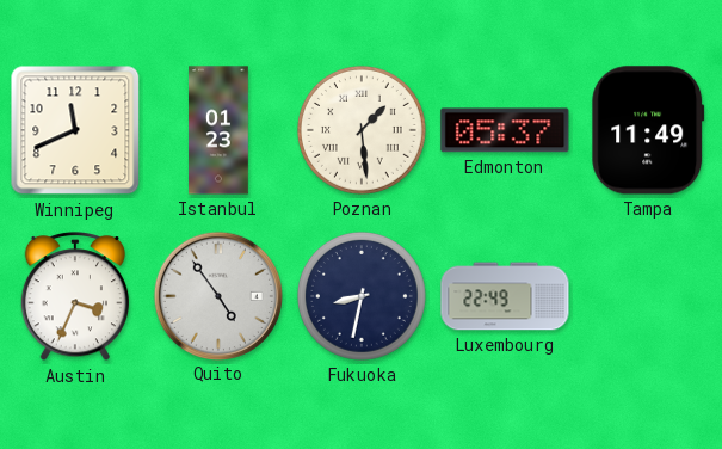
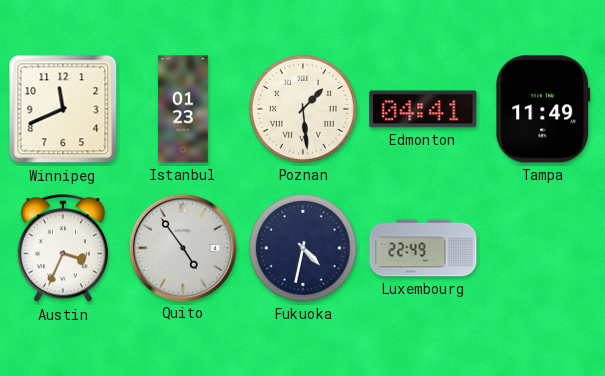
Edmonton: 05:37 -> 04:41 (423, 109)
Fukuoka: 8:32 -> 4:32 (303, 248)
